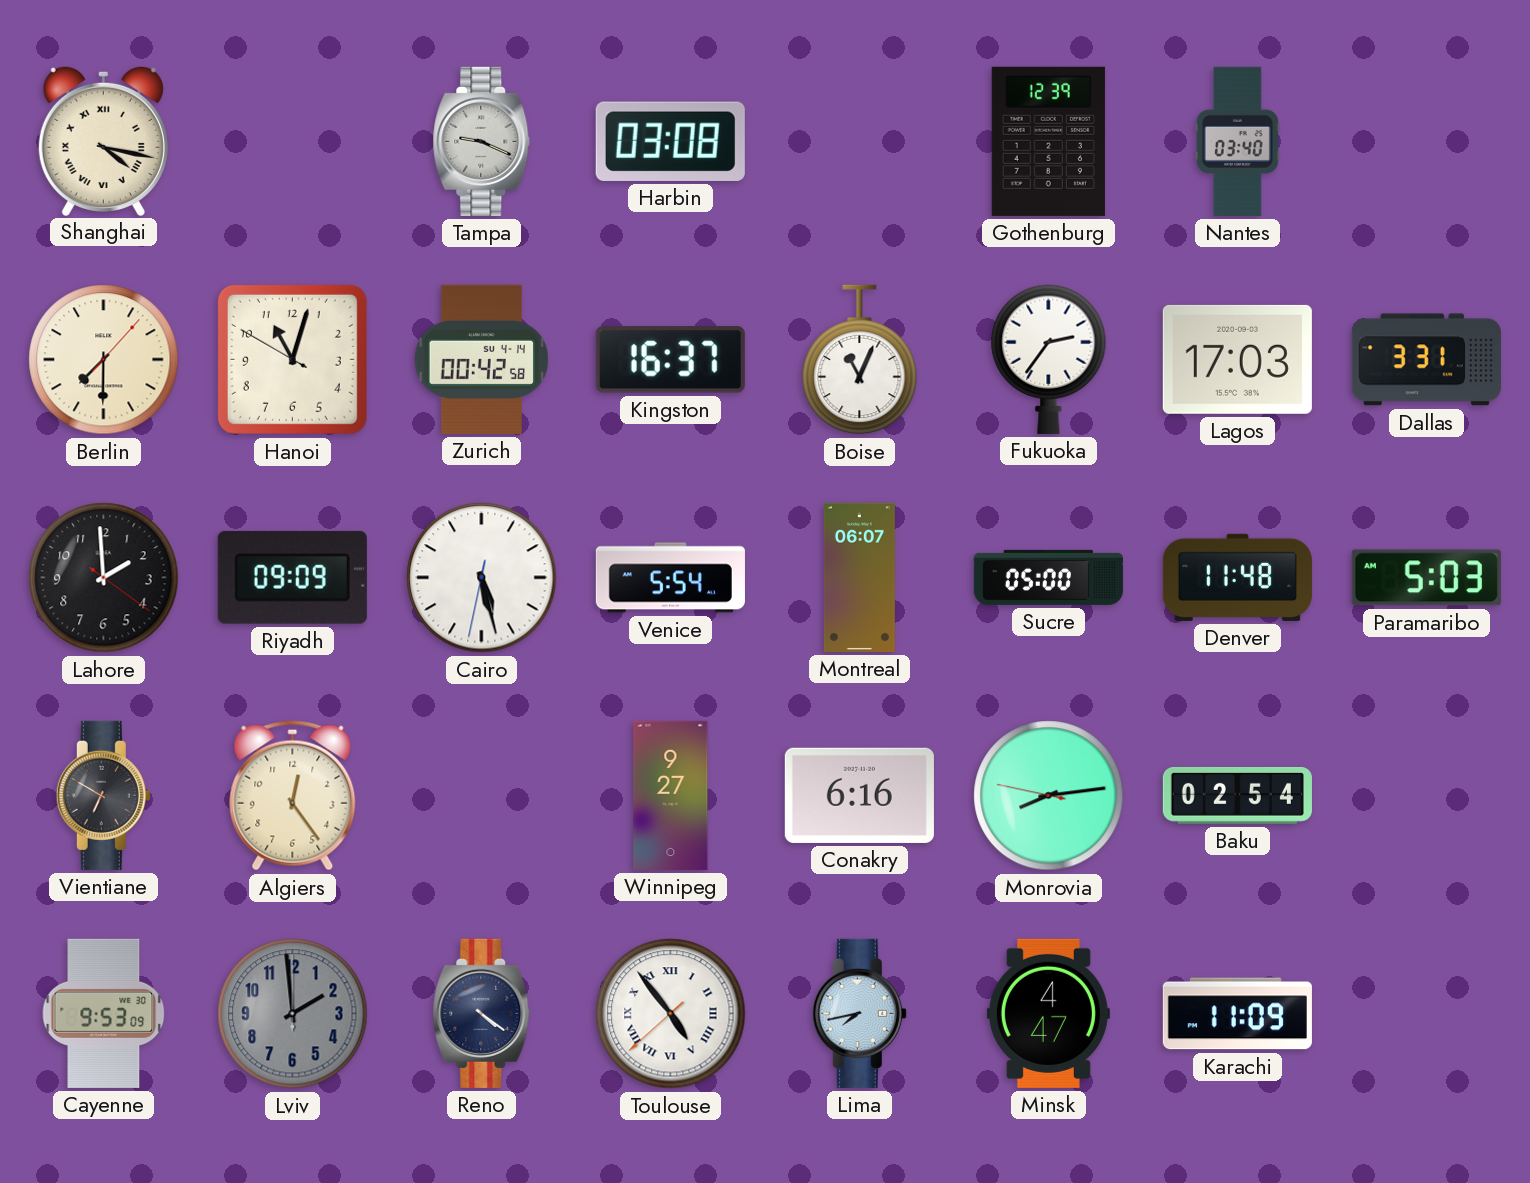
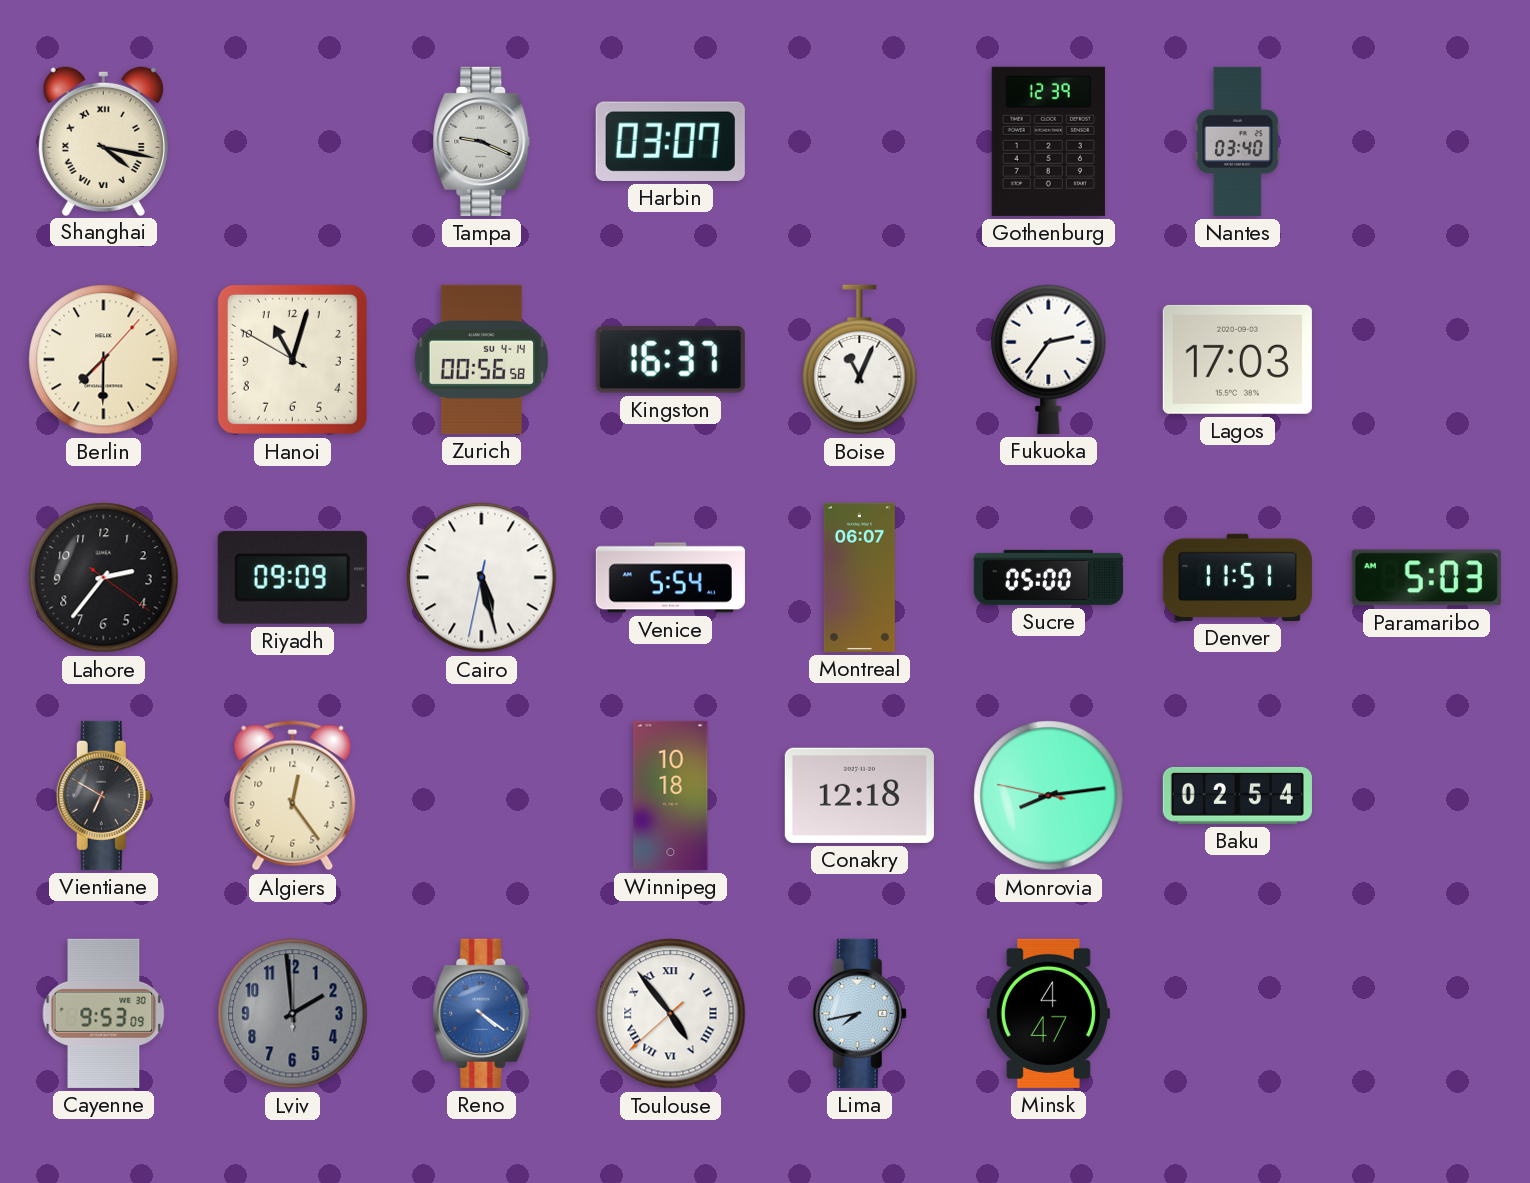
Harbin: 03:08 -> 03:07 (670, 141)
Zurich: 00:42 -> 00:56 (481, 359)
Dallas: 3:31 -> none (1426, 360)
Lahore: 1:59 -> 2:36 (104, 578)
Denver: 11:48 -> 11:51 (1237, 577)
Winnipeg: 9:27 -> 10:18 (671, 795)
Conakry: 6:16 -> 12:18 (859, 795)
Reno dial: navy -> blue (482, 1013)
Karachi: 11:09 -> none (1237, 1014)
